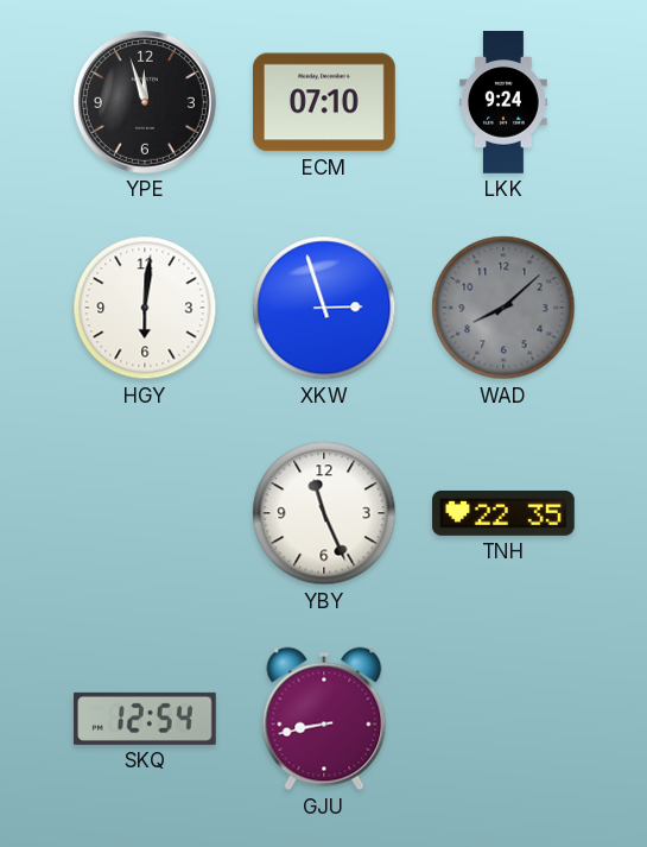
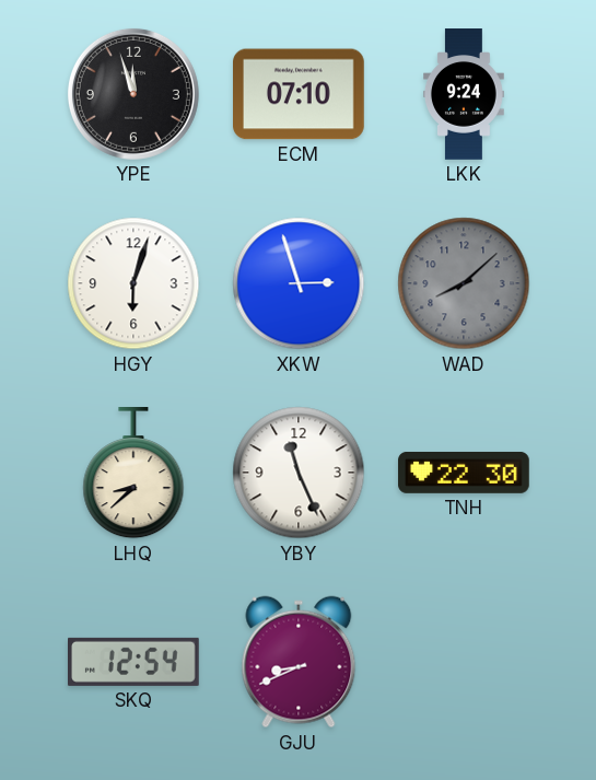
HGY: 6:01 -> 6:03 (133, 283)
LHQ: none -> 8:38 (133, 474)
TNH: 22:35 -> 22:30 (464, 473)
GJU: 8:43 -> 8:41 (299, 662)
